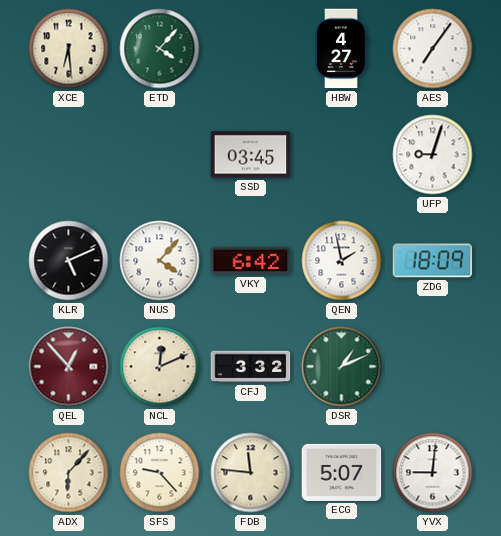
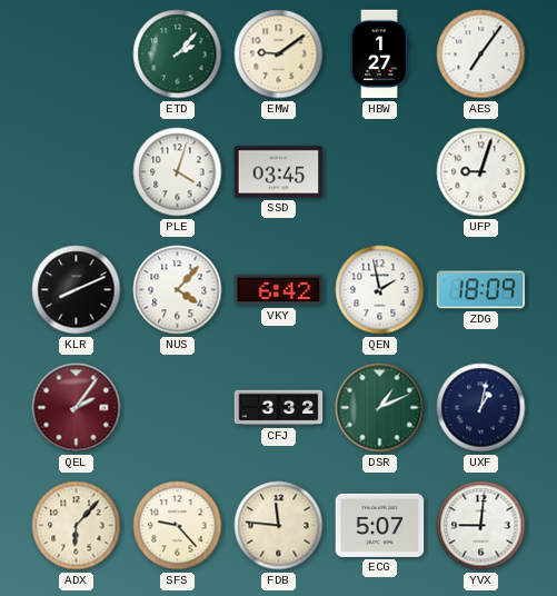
XCE: 6:29 -> none (69, 49)
ETD: 4:07 -> 2:07 (178, 54)
EMW: none -> 9:09 (279, 54)
HBW: 4:27 -> 1:27 (379, 54)
PLE: none -> 4:03 (178, 172)
KLR: 5:11 -> 8:11 (77, 290)
QEL: 12:53 -> 2:06 (77, 408)
NCL: 12:11 -> none (160, 367)
UXF: none -> 1:02 (481, 408)
